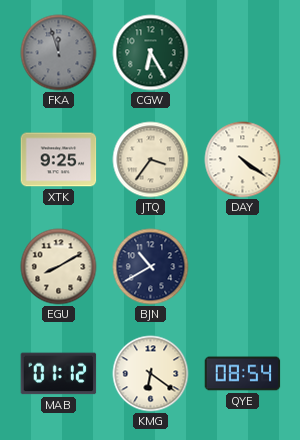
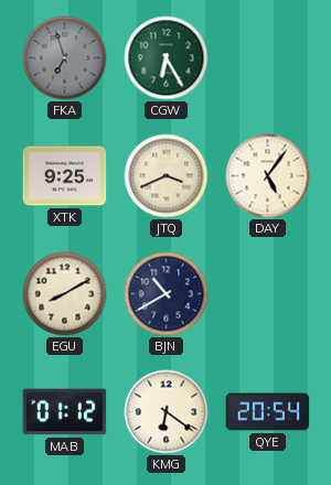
FKA: 11:57 -> 6:57 (65, 58)
JTQ: 3:36 -> 3:41 (167, 176)
DAY: 4:21 -> 5:06 (268, 176)
QYE: 08:54 -> 20:54 (268, 412)
